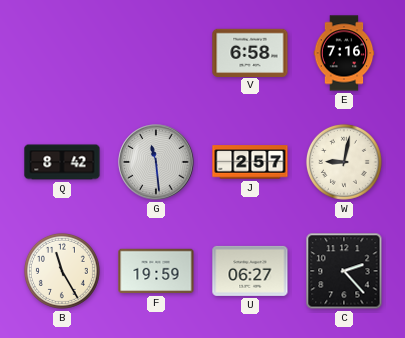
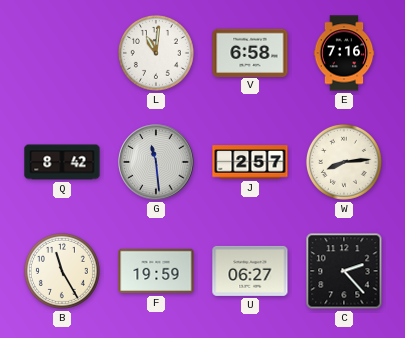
L: none -> 11:01 (156, 53)
W: 9:02 -> 8:14 (344, 162)
